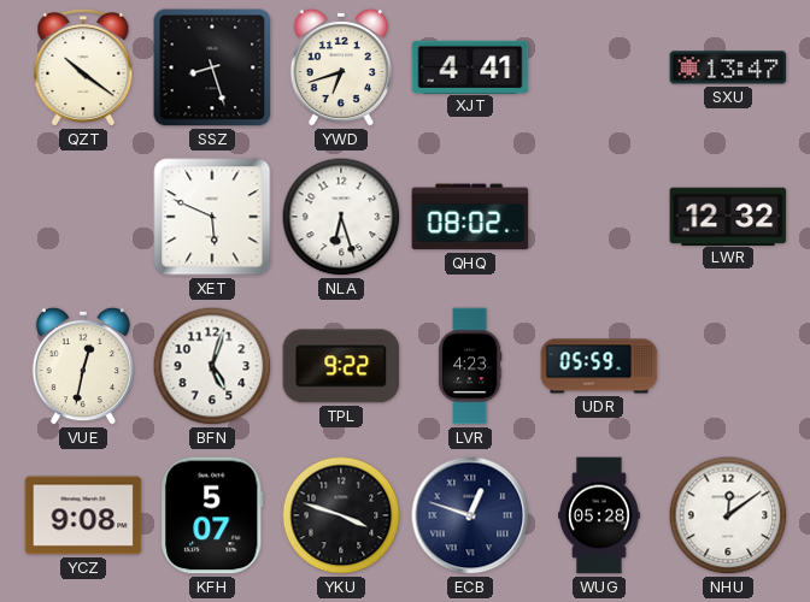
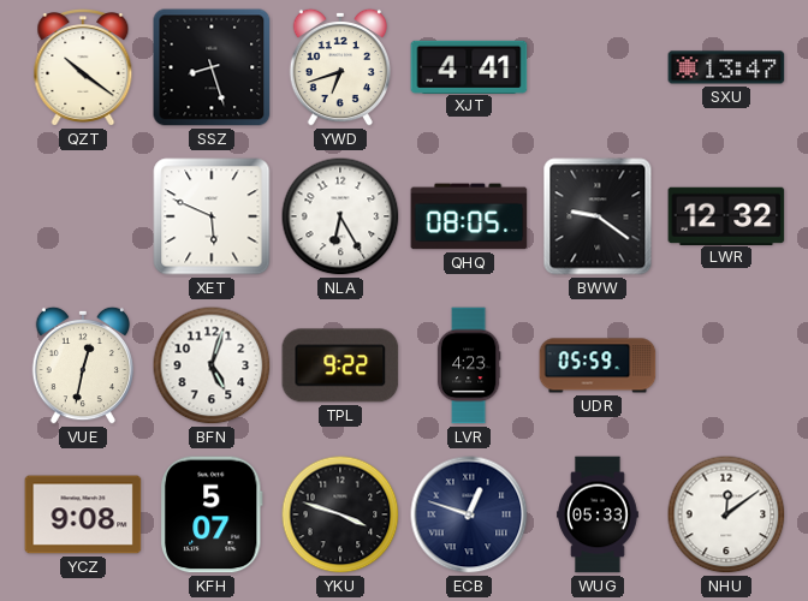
NLA: 6:27 -> 6:25 (340, 216)
QHQ: 08:02 -> 08:05 (469, 216)
BWW: none -> 9:21 (598, 216)
WUG: 05:28 -> 05:33 (598, 514)
